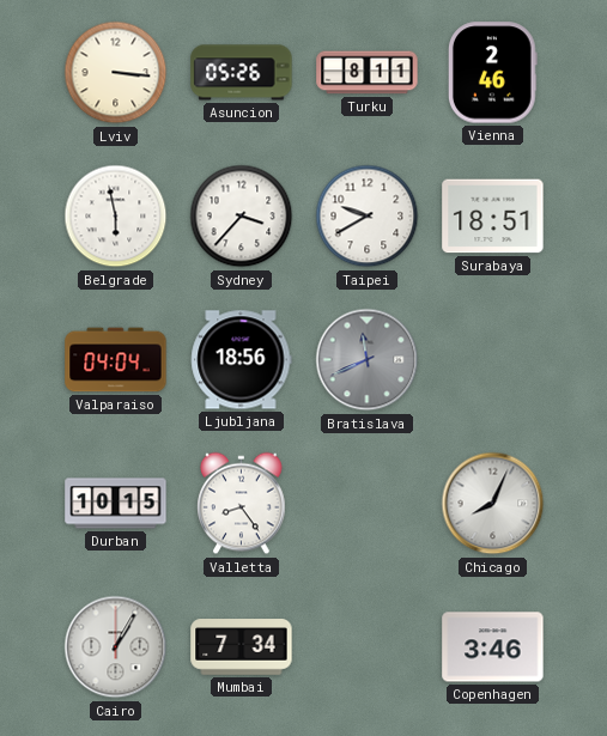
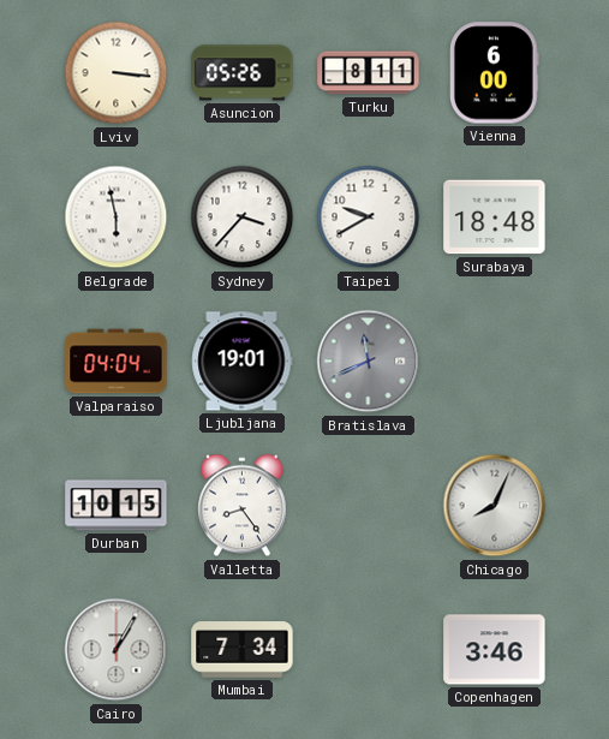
Vienna: 2:46 -> 6:00 (495, 73)
Surabaya: 18:51 -> 18:48 (495, 217)
Ljubljana: 18:56 -> 19:01 (243, 362)
